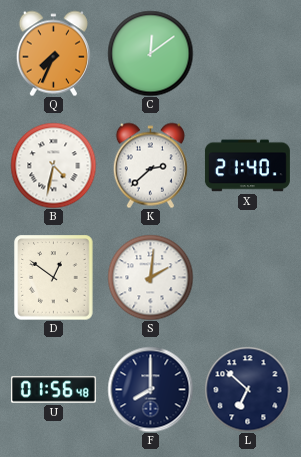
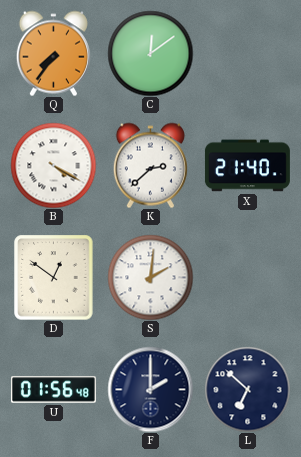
Q: 7:34 -> 7:36 (53, 53)
B: 4:32 -> 4:20 (53, 165)
F: 8:00 -> 2:00 (150, 389)
